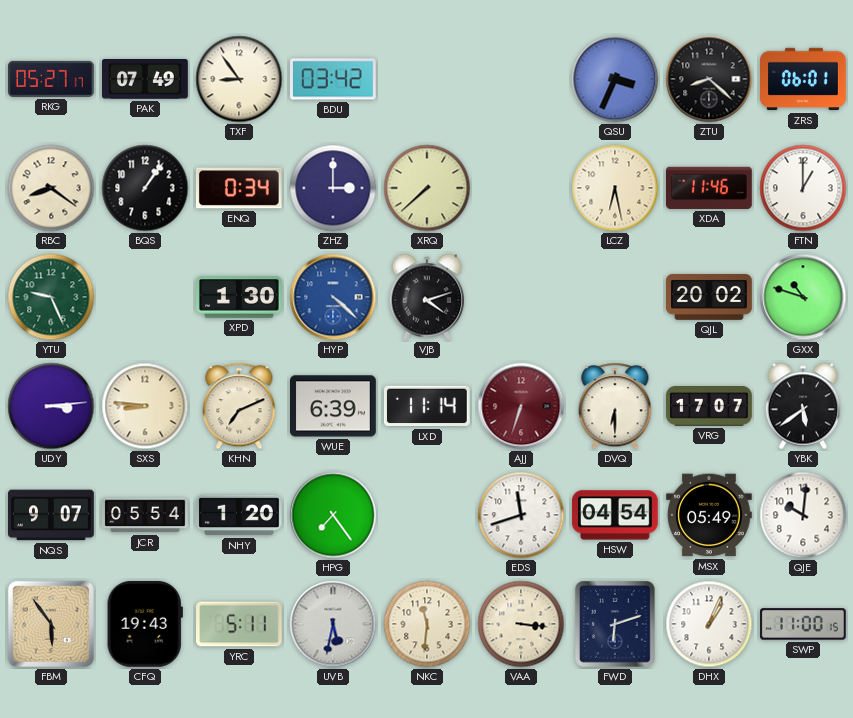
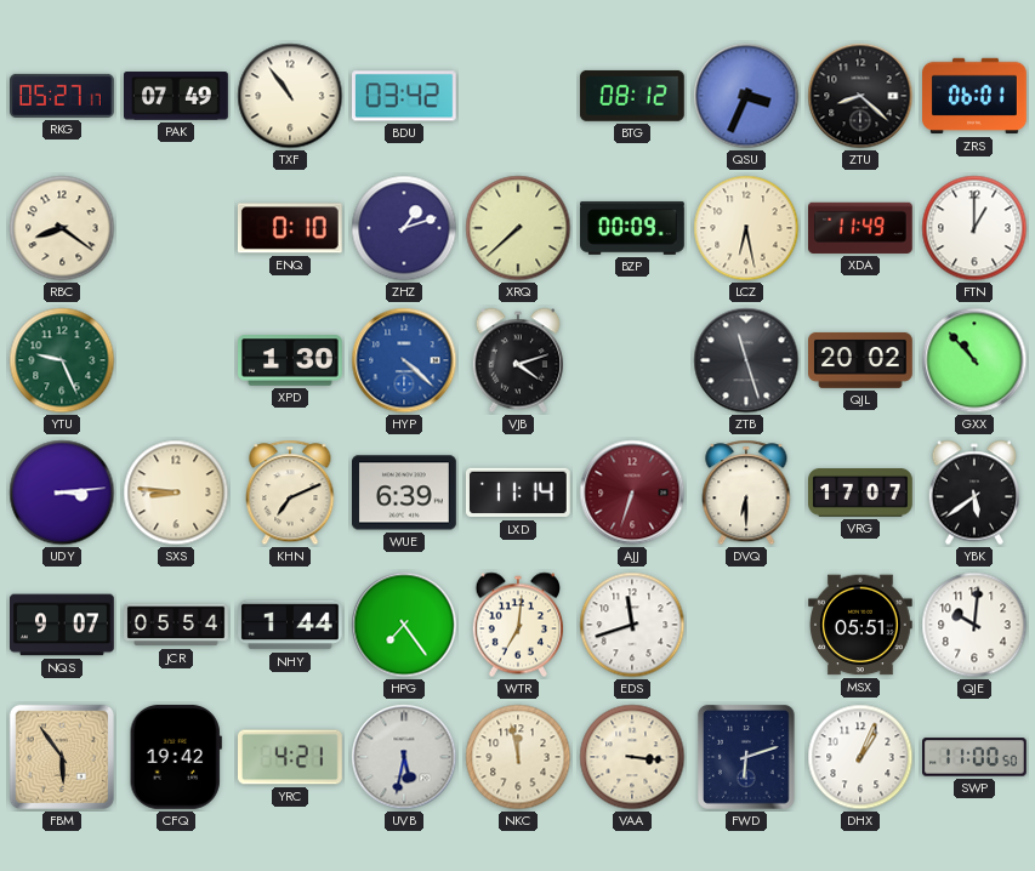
TXF: 8:54 -> 10:54 (290, 96)
BTG: none -> 08:12 (632, 96)
BQS: 1:06 -> none (145, 188)
ENQ: 0:34 -> 0:10 (290, 228)
ZHZ: 3:00 -> 1:12 (404, 228)
BZP: none -> 00:09 (633, 228)
XDA: 11:46 -> 11:49 (861, 228)
ZTB: none -> 11:27 (746, 360)
GXX: 10:48 -> 10:53 (974, 360)
NHY: 1:20 -> 1:44 (291, 625)
WTR: none -> 7:01 (517, 625)
HSW: 04:54 -> none (616, 515)
MSX: 05:49 -> 05:51 (861, 625)
CFQ: 19:43 -> 19:42 (176, 757)
YRC: 5:11 -> 4:21 (291, 757)
NKC: 11:31 -> 11:58 (518, 757)
SWP: 11:00:15 -> 11:00:50 (976, 757)
